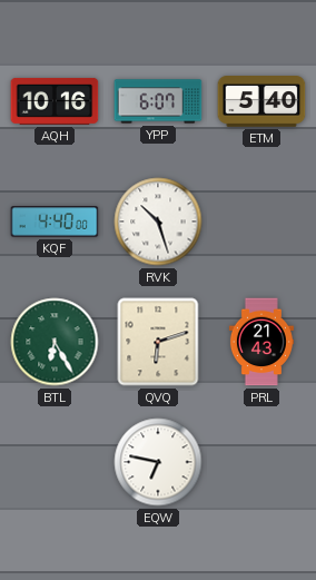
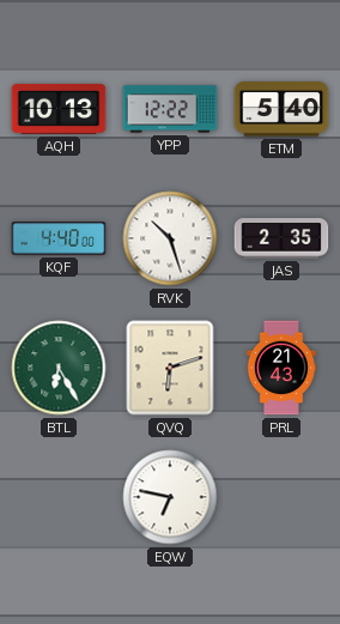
AQH: 10:16 -> 10:13 (59, 109)
YPP: 6:07 -> 12:22 (170, 109)
JAS: none -> 2:35 (281, 238)
